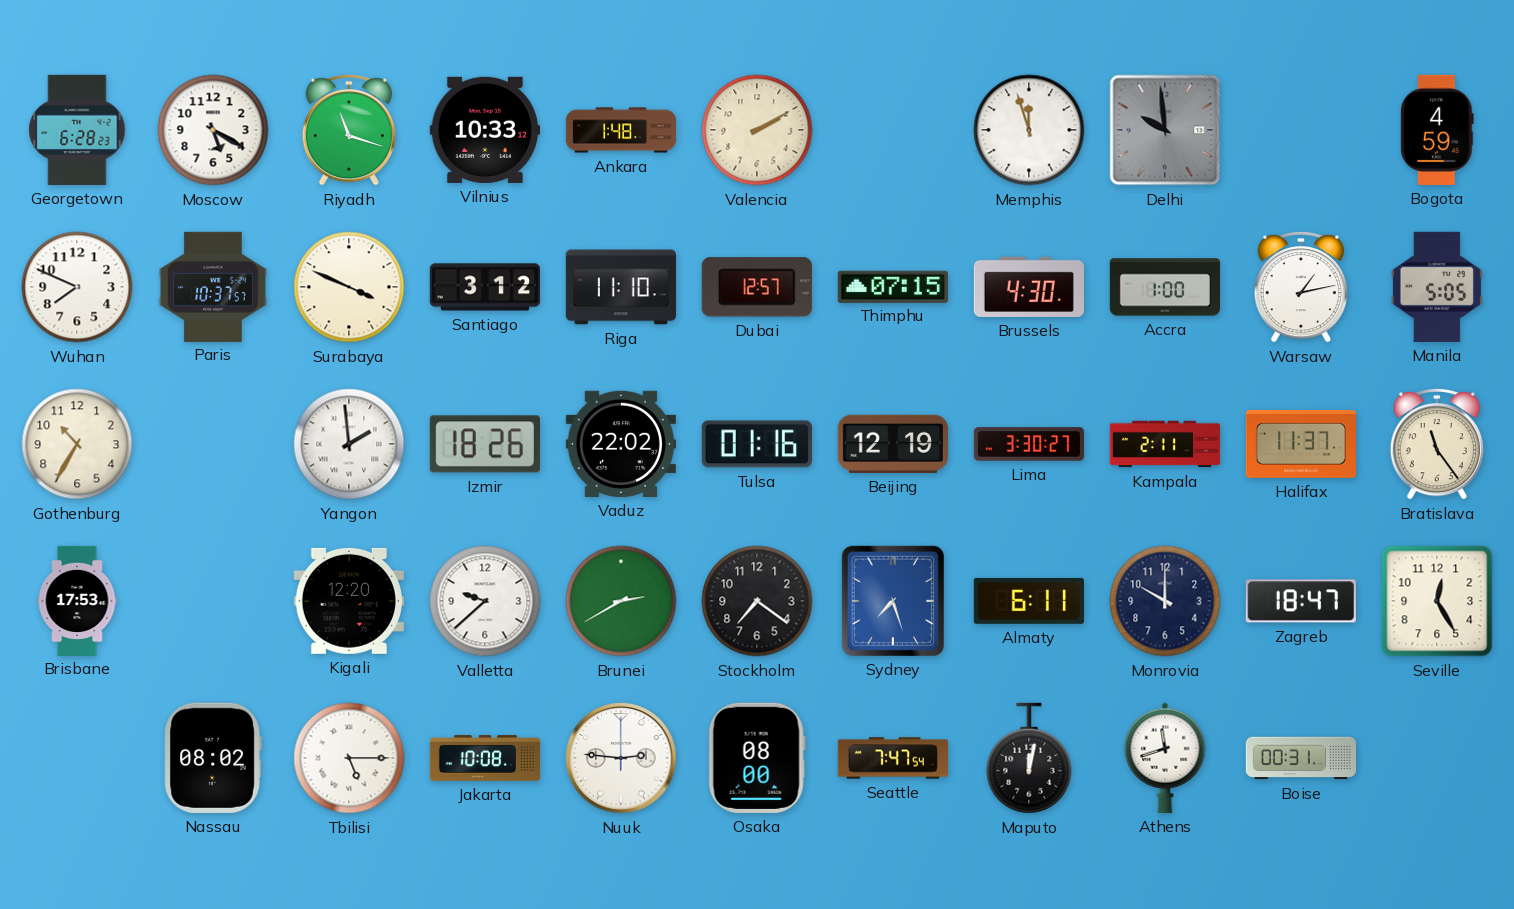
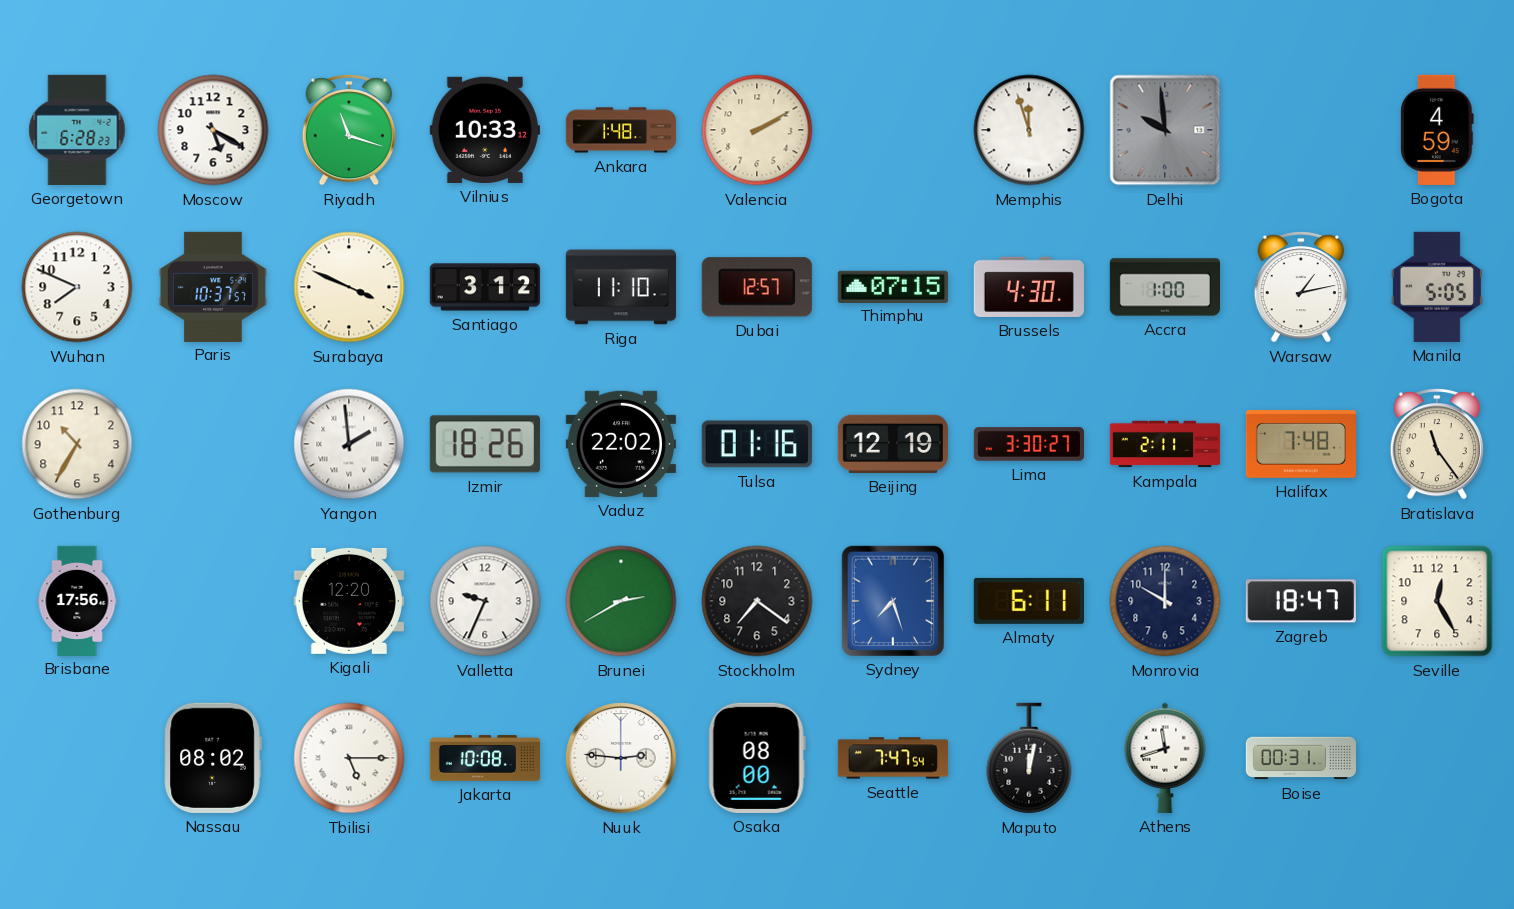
Halifax: 11:37 -> 7:48 (1301, 445)
Brisbane: 17:53 -> 17:56 (77, 600)
Valletta: 9:38 -> 9:34 (485, 601)
